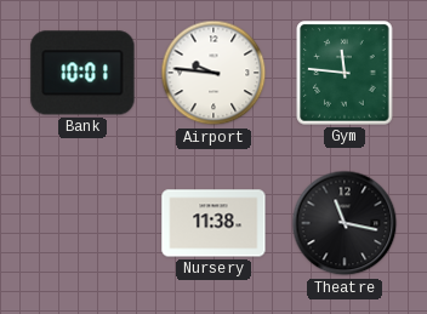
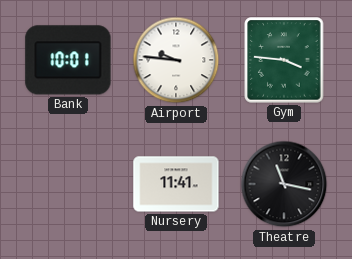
Gym: 11:46 -> 3:46 (284, 60)
Nursery: 11:38 -> 11:41 (176, 184)
